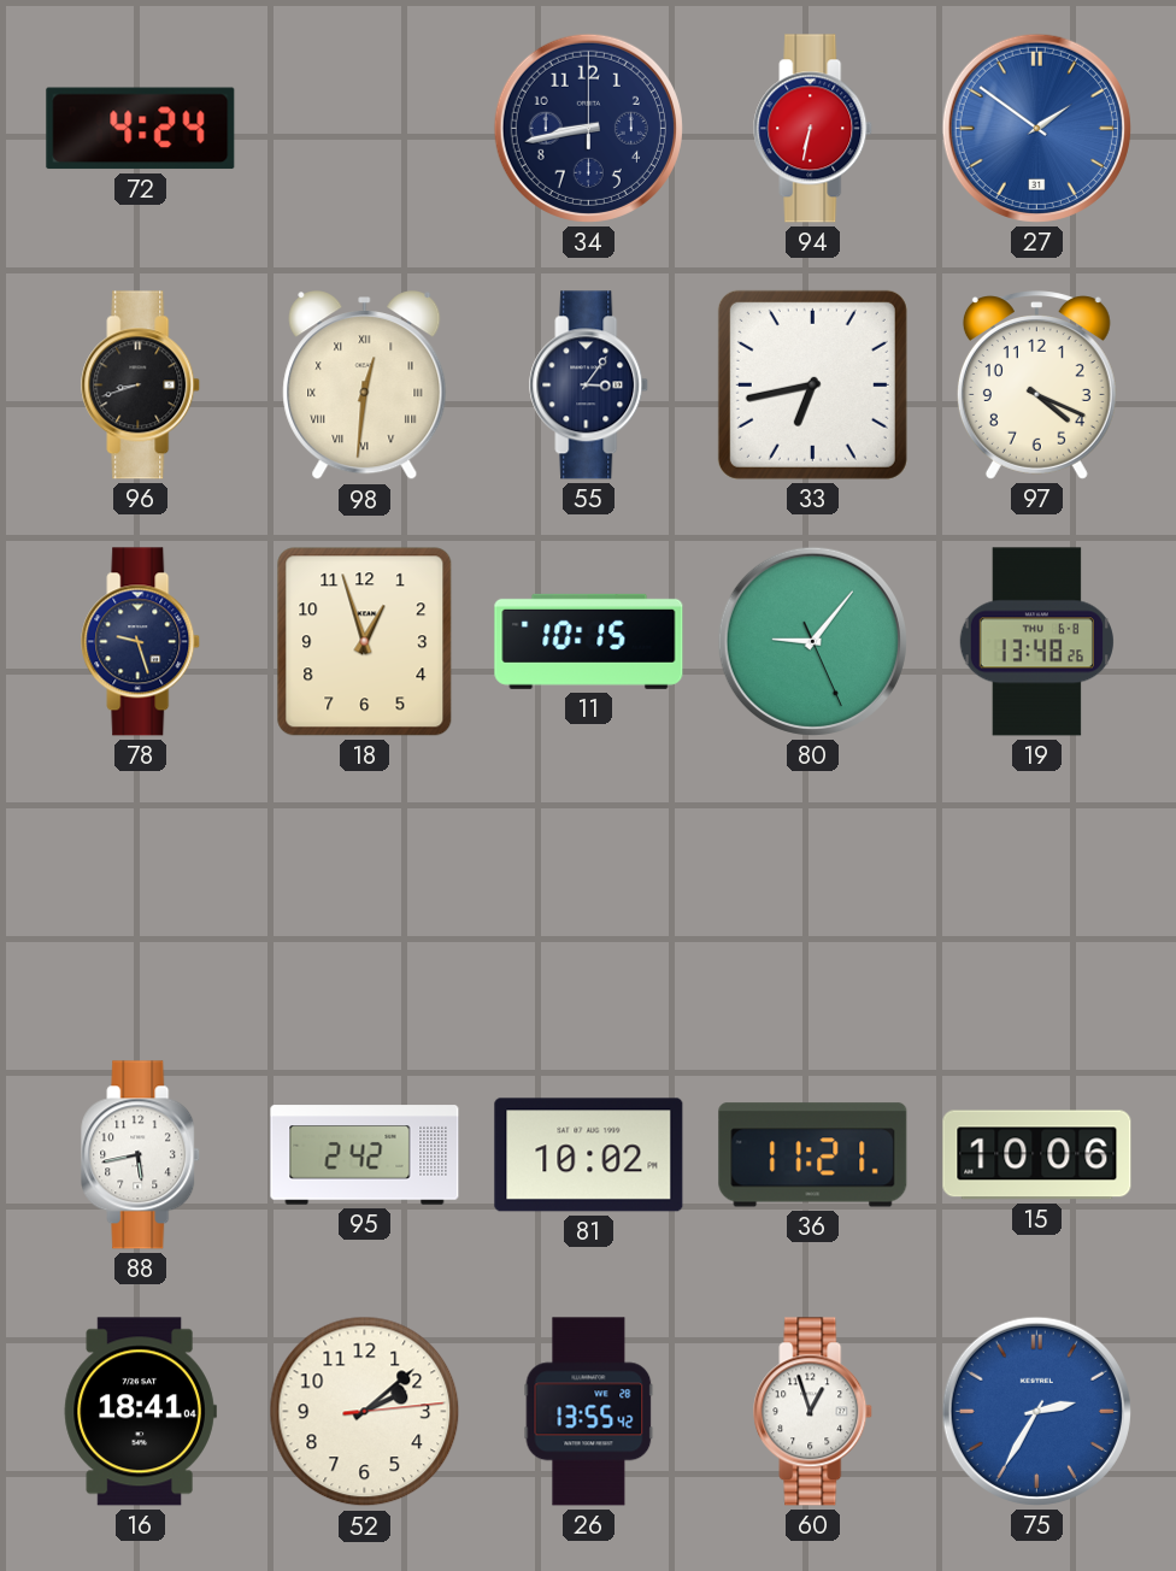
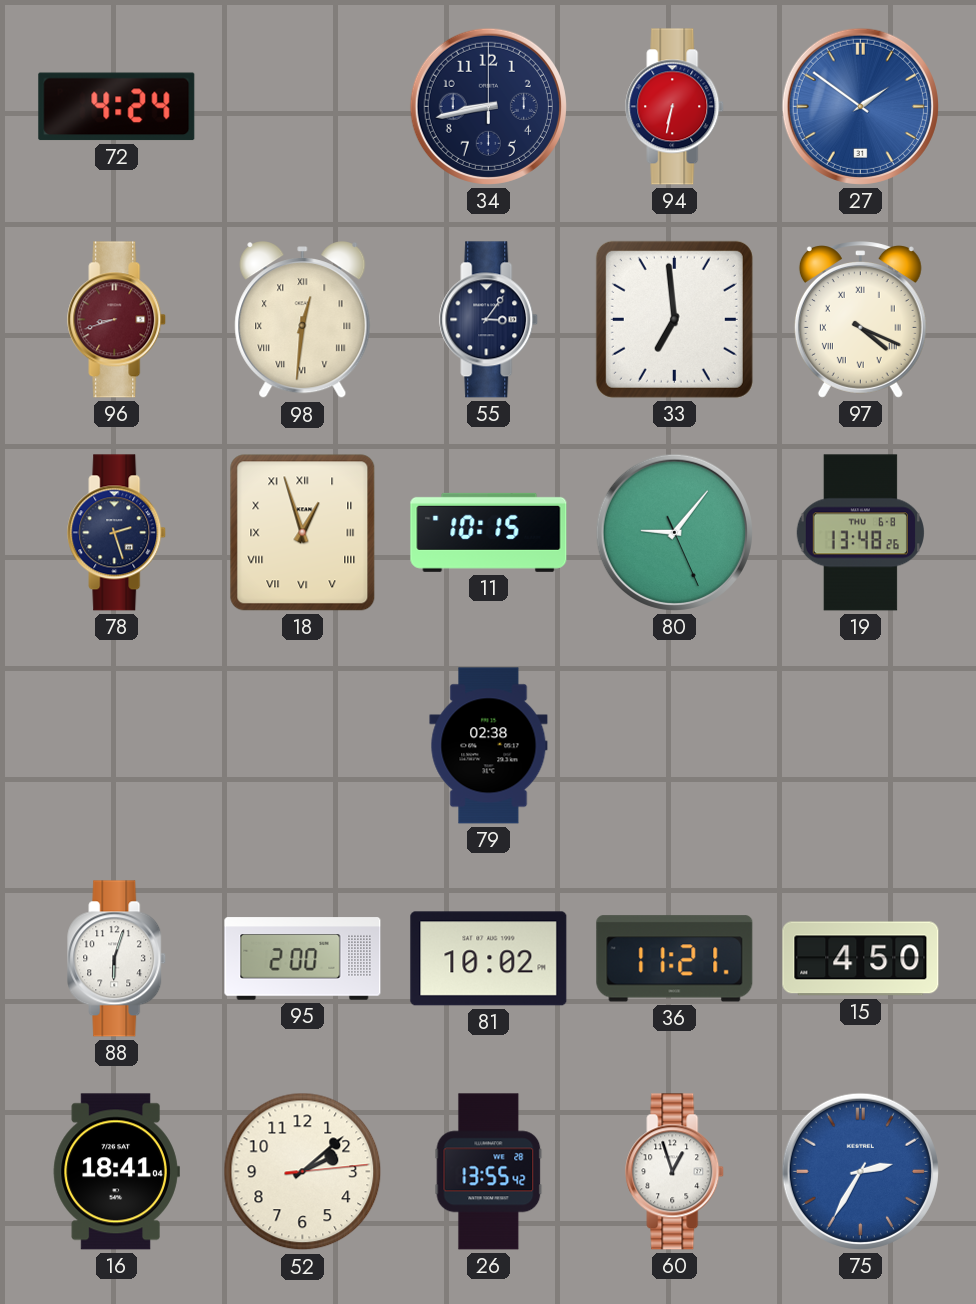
96 dial: black -> burgundy (117, 320)
33: 6:43 -> 6:59 (674, 319)
97 numerals: Arabic -> Roman (860, 320)
78: 9:27 -> 2:27 (117, 533)
18 numerals: Arabic -> Roman (303, 533)
79: none -> 02:38 (489, 746)
88: 5:43 -> 6:03 (117, 959)
95: 2:42 -> 2:00 (303, 959)
15: 10:06 -> 4:50 (861, 959)
